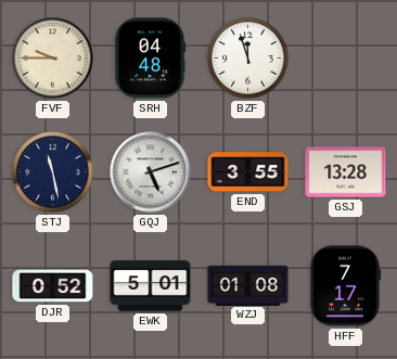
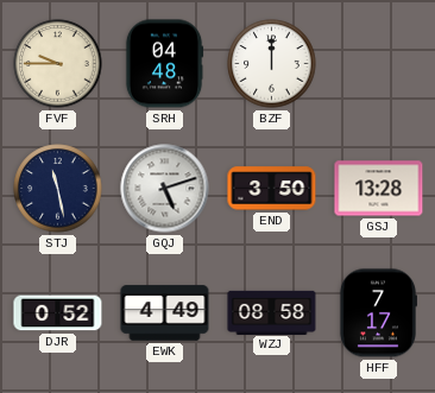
BZF: 11:57 -> 12:00 (272, 64)
END: 3:55 -> 3:50 (272, 189)
EWK: 5:01 -> 4:49 (165, 313)
WZJ: 01:08 -> 08:58 (272, 312)
